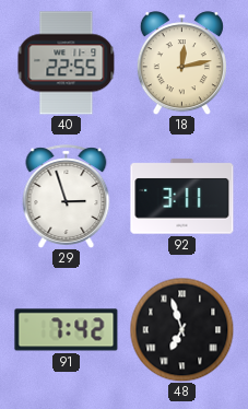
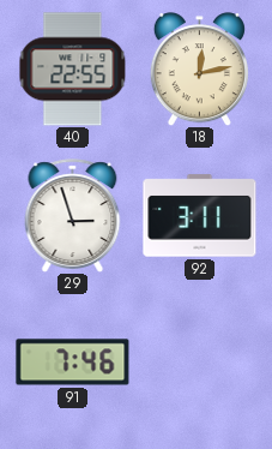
91: 7:42 -> 7:46 (73, 363)
48: 6:57 -> none (181, 329)
